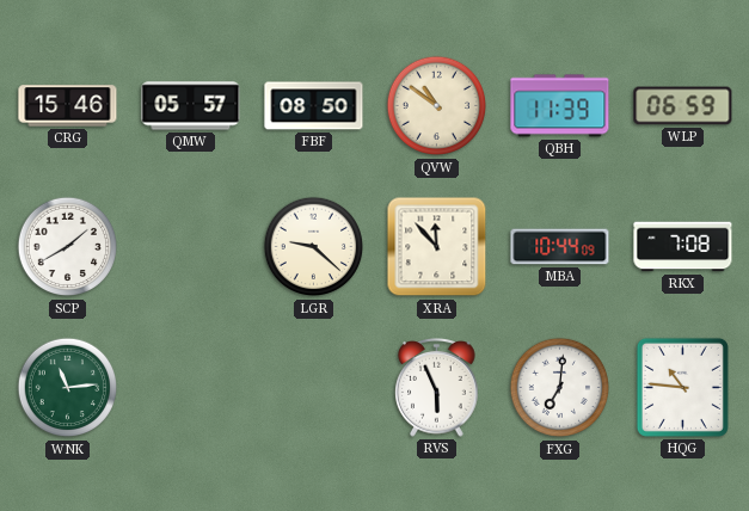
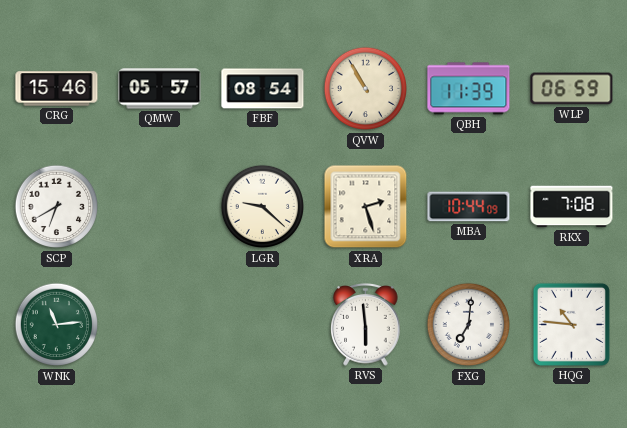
FBF: 08:50 -> 08:54 (263, 89)
QVW: 10:51 -> 10:55 (366, 89)
SCP: 1:40 -> 6:40 (57, 207)
XRA: 11:53 -> 2:27 (366, 207)
RVS: 5:56 -> 5:59 (366, 325)
